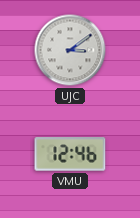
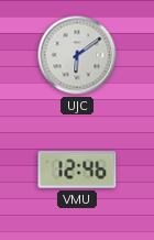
UJC: 3:09 -> 6:09 (77, 55)
